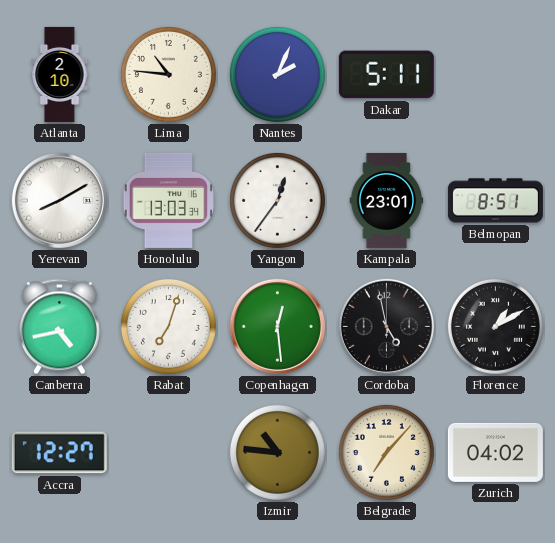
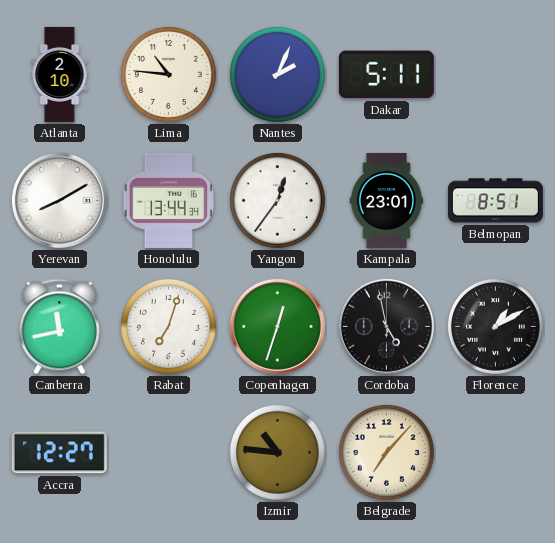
Honolulu: 13:03 -> 13:44 (168, 200)
Canberra: 4:43 -> 11:43 (59, 327)
Copenhagen: 12:29 -> 12:33 (277, 326)
Zurich: 04:02 -> none (495, 452)
